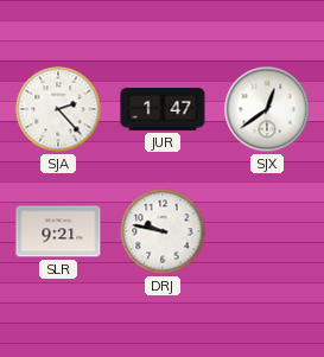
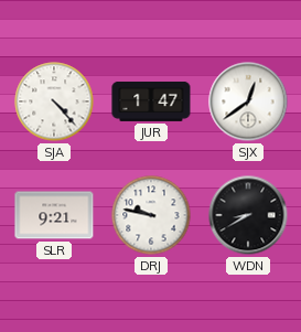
SJA: 2:23 -> 4:23 (54, 101)
WDN: none -> 8:40 (248, 215)
